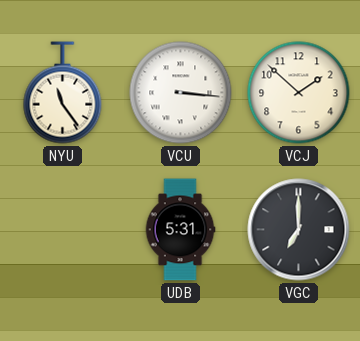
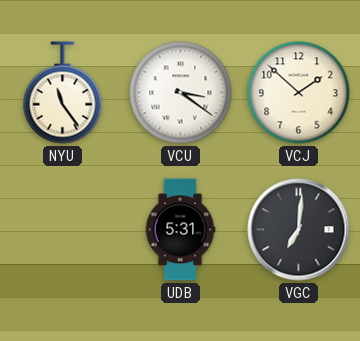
VCU: 3:16 -> 3:21 (181, 93)
VGC: 7:00 -> 7:01 (299, 230)
